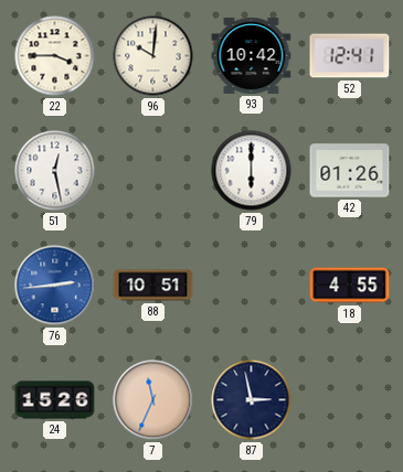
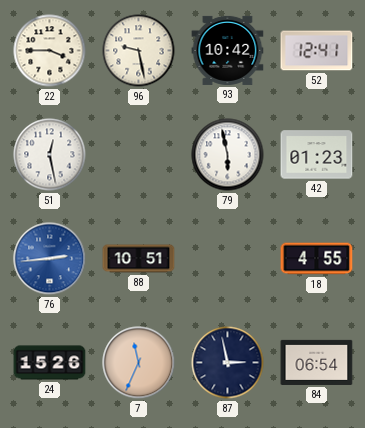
96: 10:01 -> 9:28 (139, 51)
79: 6:00 -> 5:58 (228, 155)
42: 01:26 -> 01:23 (317, 155)
84: none -> 06:54 (317, 362)
